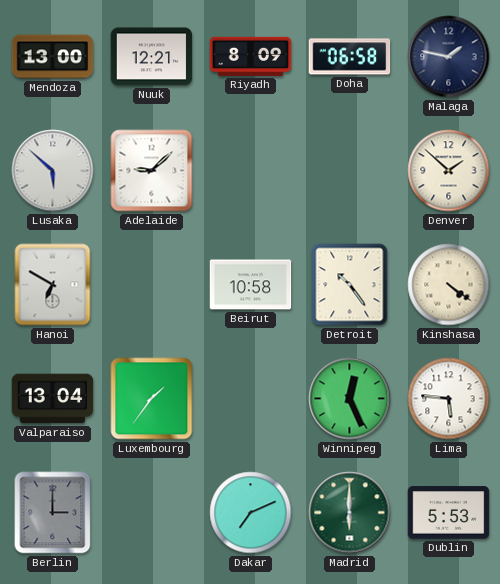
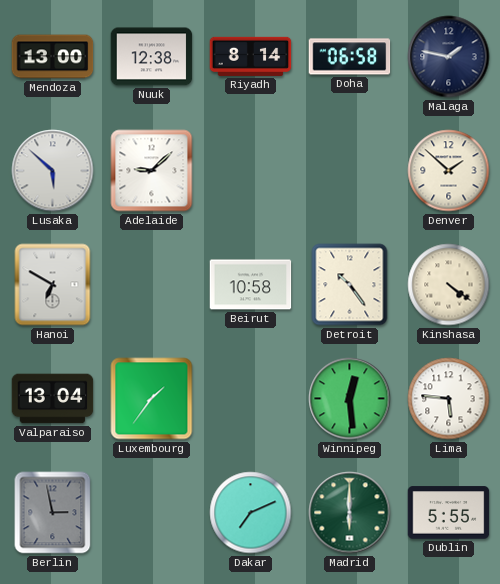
Nuuk: 12:21 -> 12:38 (152, 57)
Riyadh: 8:09 -> 8:14 (251, 56)
Winnipeg: 12:26 -> 12:29 (350, 399)
Berlin: 3:00 -> 2:58 (53, 513)
Dublin: 5:53 -> 5:55 (449, 513)
